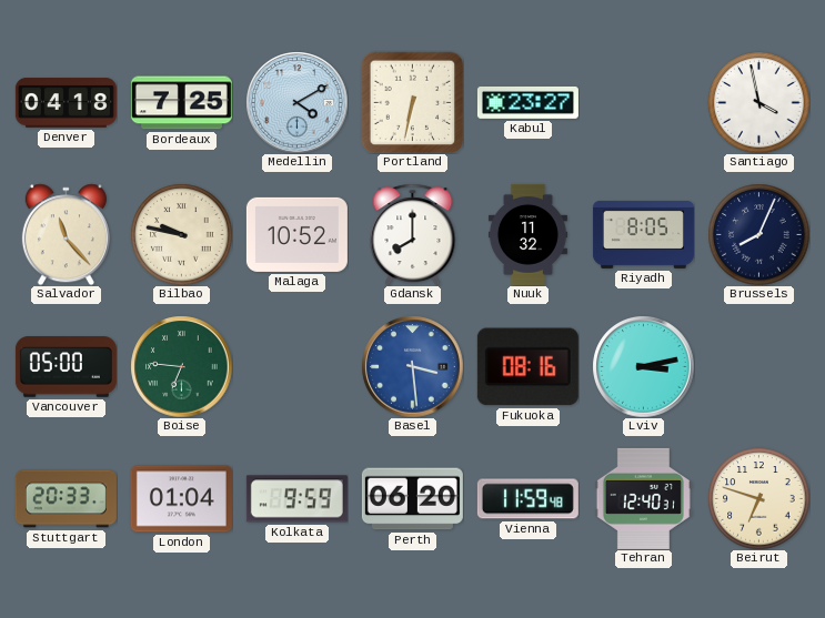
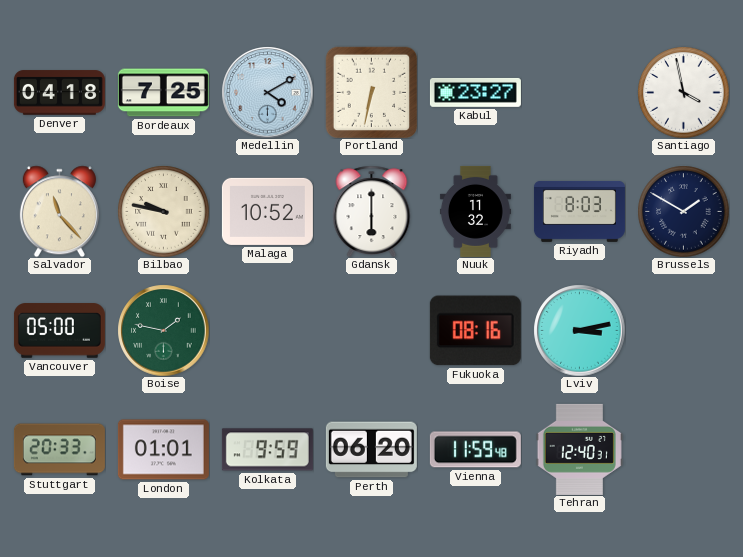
Gdansk: 8:00 -> 6:00 (372, 211)
Riyadh: 8:05 -> 8:03 (579, 211)
Brussels: 8:04 -> 1:50 (683, 211)
Boise: 6:46 -> 1:47 (163, 330)
Basel: 3:29 -> none (412, 366)
London: 01:04 -> 01:01 (163, 450)
Beirut: 6:48 -> none (758, 498)
